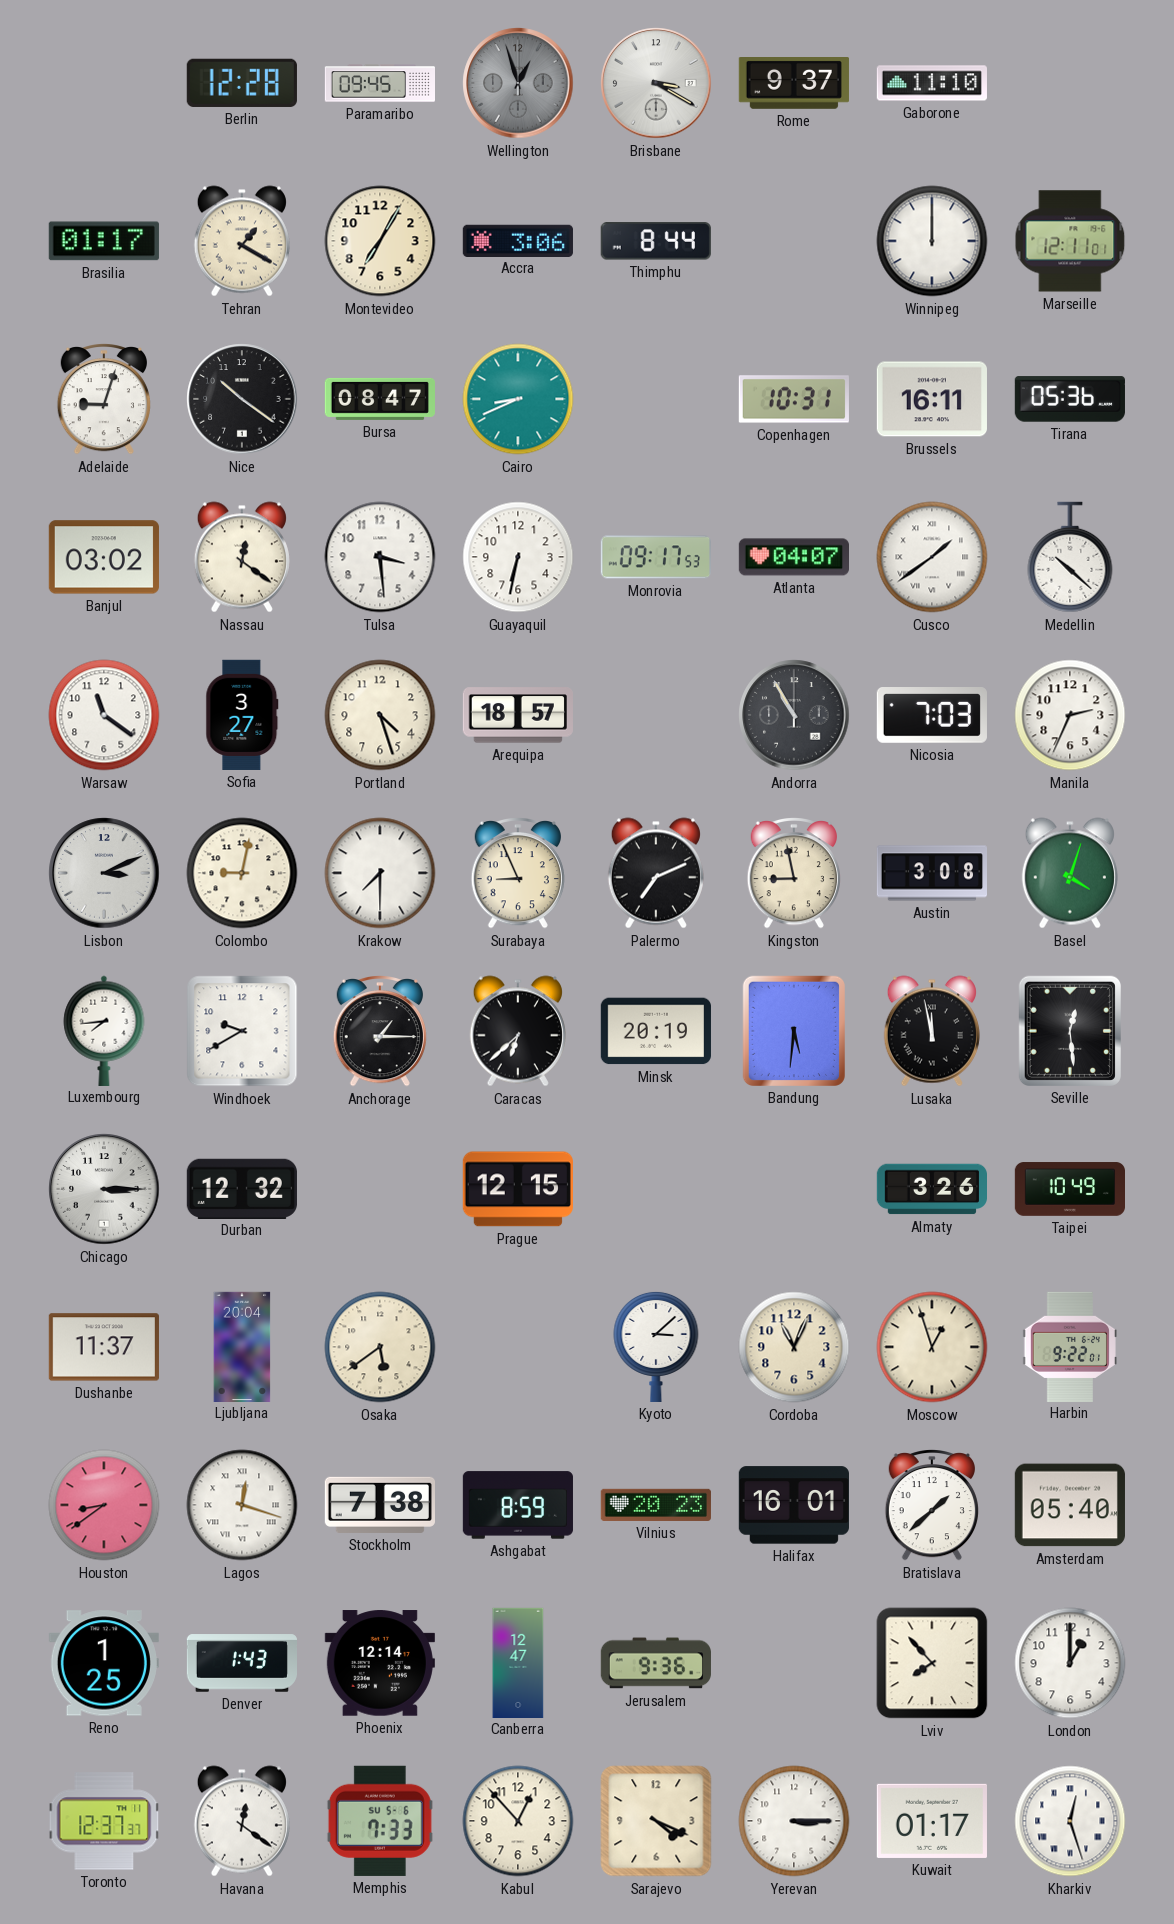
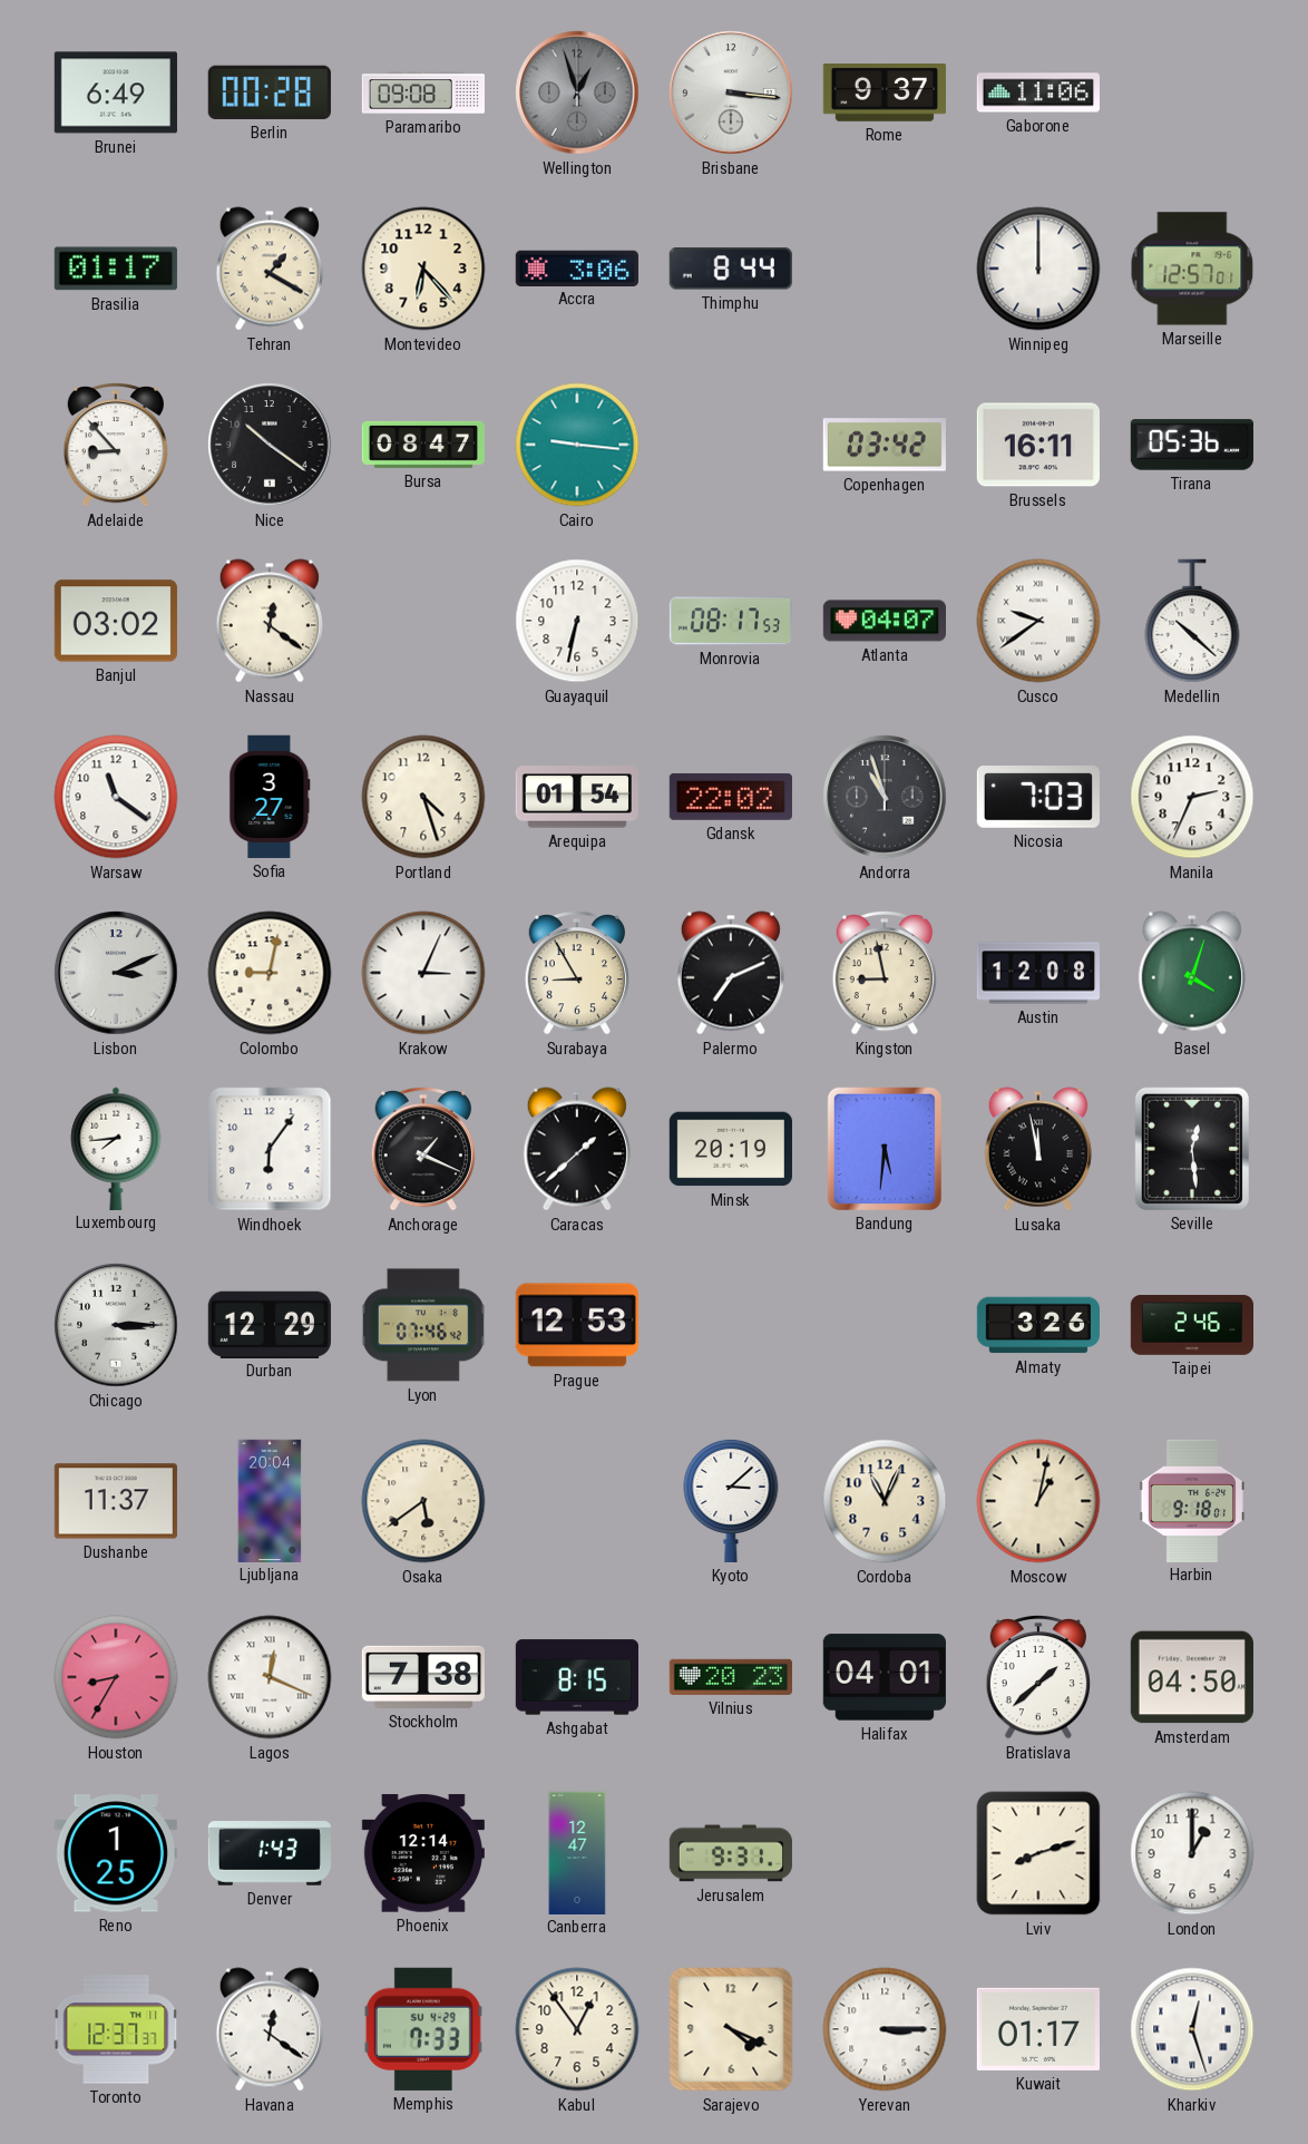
Brunei: none -> 6:49 (116, 92)
Berlin: 12:28 -> 00:28 (270, 92)
Paramaribo: 09:45 -> 09:08 (422, 92)
Brisbane: 3:20 -> 3:16 (731, 92)
Gaborone: 11:10 -> 11:06 (1038, 92)
Montevideo: 7:05 -> 6:23 (423, 269)
Marseille: 12:11 -> 12:57 (1192, 269)
Adelaide: 9:03 -> 8:53 (116, 446)
Cairo: 8:41 -> 9:16 (577, 445)
Copenhagen: 10:31 -> 03:42 (885, 445)
Tulsa: 3:29 -> none (380, 557)
Monrovia: 09:17 -> 08:17 (730, 621)
Cusco: 1:39 -> 9:39 (1038, 621)
Arequipa: 18:57 -> 01:54 (577, 797)
Gdansk: none -> 22:02 (731, 797)
Andorra: 10:55 -> 10:57 (885, 797)
Krakow: 7:30 -> 3:04 (423, 973)
Surabaya: 8:56 -> 8:55 (577, 974)
Austin: 3:08 -> 12:08 (1037, 973)
Windhoek: 9:40 -> 6:06 (270, 1149)
Anchorage: 1:15 -> 1:19 (423, 1150)
Caracas: 6:38 -> 1:38 (577, 1149)
Durban: 12:32 -> 12:29 (270, 1324)
Lyon: none -> 07:46 (423, 1325)
Prague: 12:15 -> 12:53 (577, 1325)
Taipei: 10:49 -> 2:46 (1191, 1325)
Moscow: 12:57 -> 1:02 (1038, 1501)
Harbin: 9:22 -> 9:18 (1191, 1500)
Houston: 8:39 -> 8:35 (116, 1677)
Lagos: 12:18 -> 12:19 (270, 1677)
Ashgabat: 8:59 -> 8:15 (576, 1677)
Halifax: 16:01 -> 04:01 (885, 1677)
Amsterdam: 05:40 -> 04:50 (1192, 1677)
Jerusalem: 9:36 -> 9:31 (731, 1853)
Lviv: 7:53 -> 8:12 (1038, 1853)
Memphis date: SU 5-6 -> SU 4-29 (423, 2029)
Kabul: 12:53 -> 12:54 (577, 2029)
